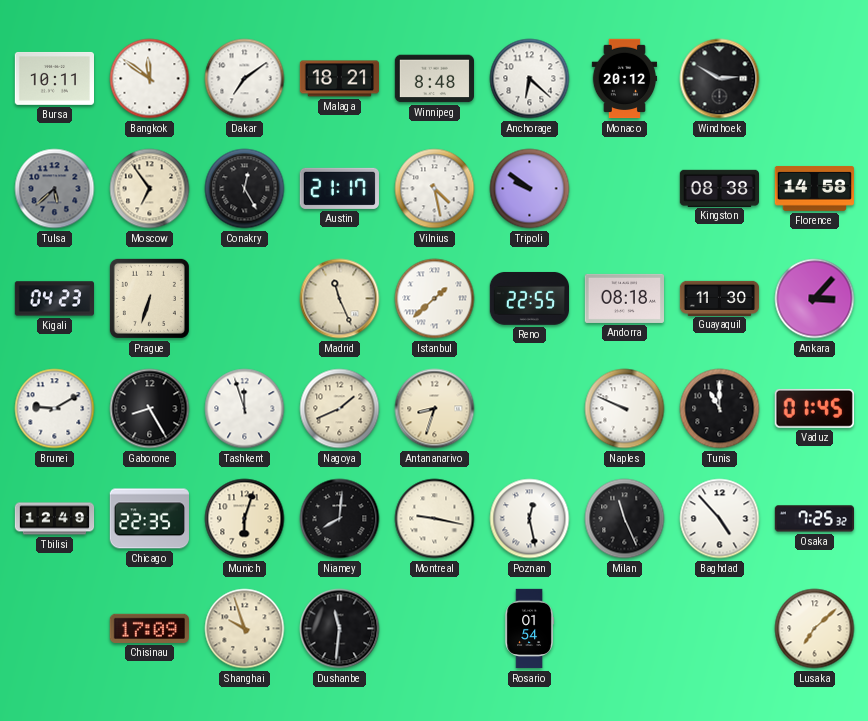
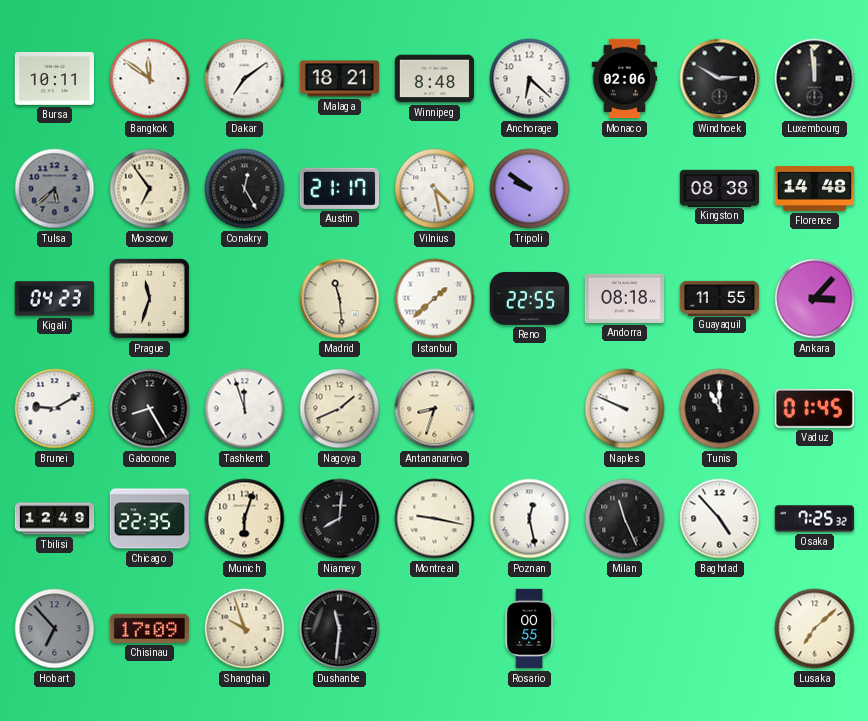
Monaco: 20:12 -> 02:06 (625, 79)
Luxembourg: none -> 11:59 (815, 79)
Florence: 14:58 -> 14:48 (814, 188)
Prague: 6:33 -> 11:33 (149, 298)
Madrid: 11:26 -> 11:29 (340, 299)
Guayaquil: 11:30 -> 11:55 (720, 298)
Hobart: none -> 6:53 (55, 629)
Rosario: 01:54 -> 00:55 (529, 629)
